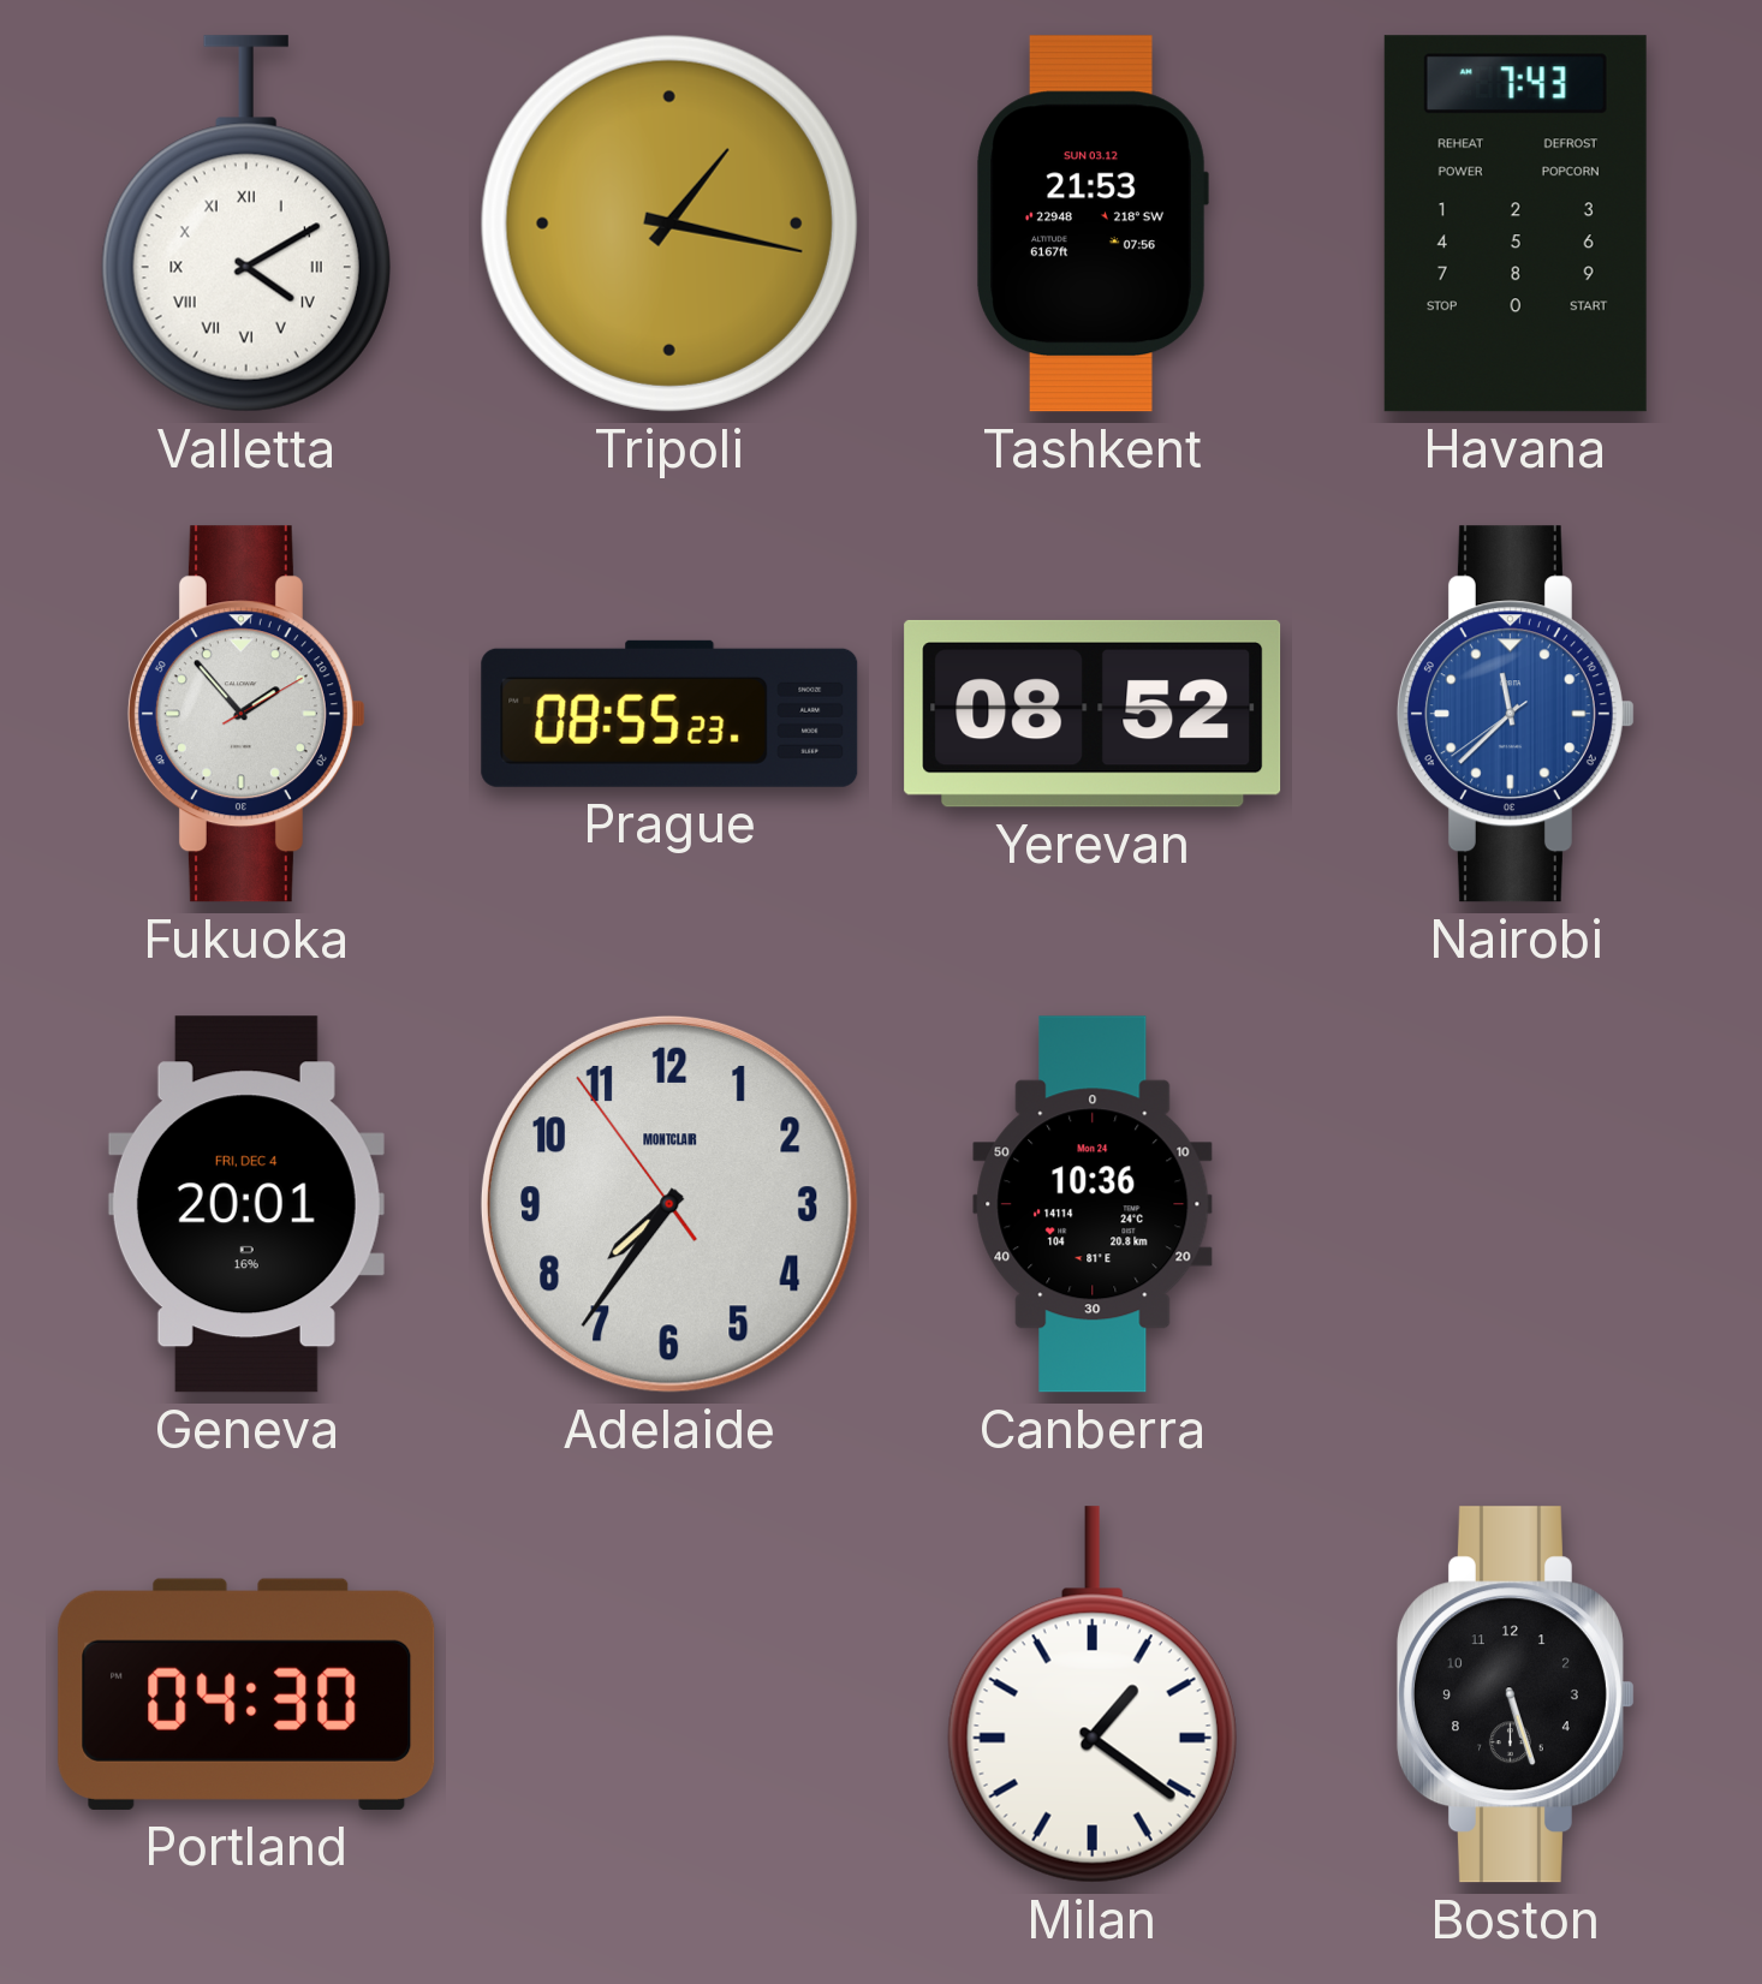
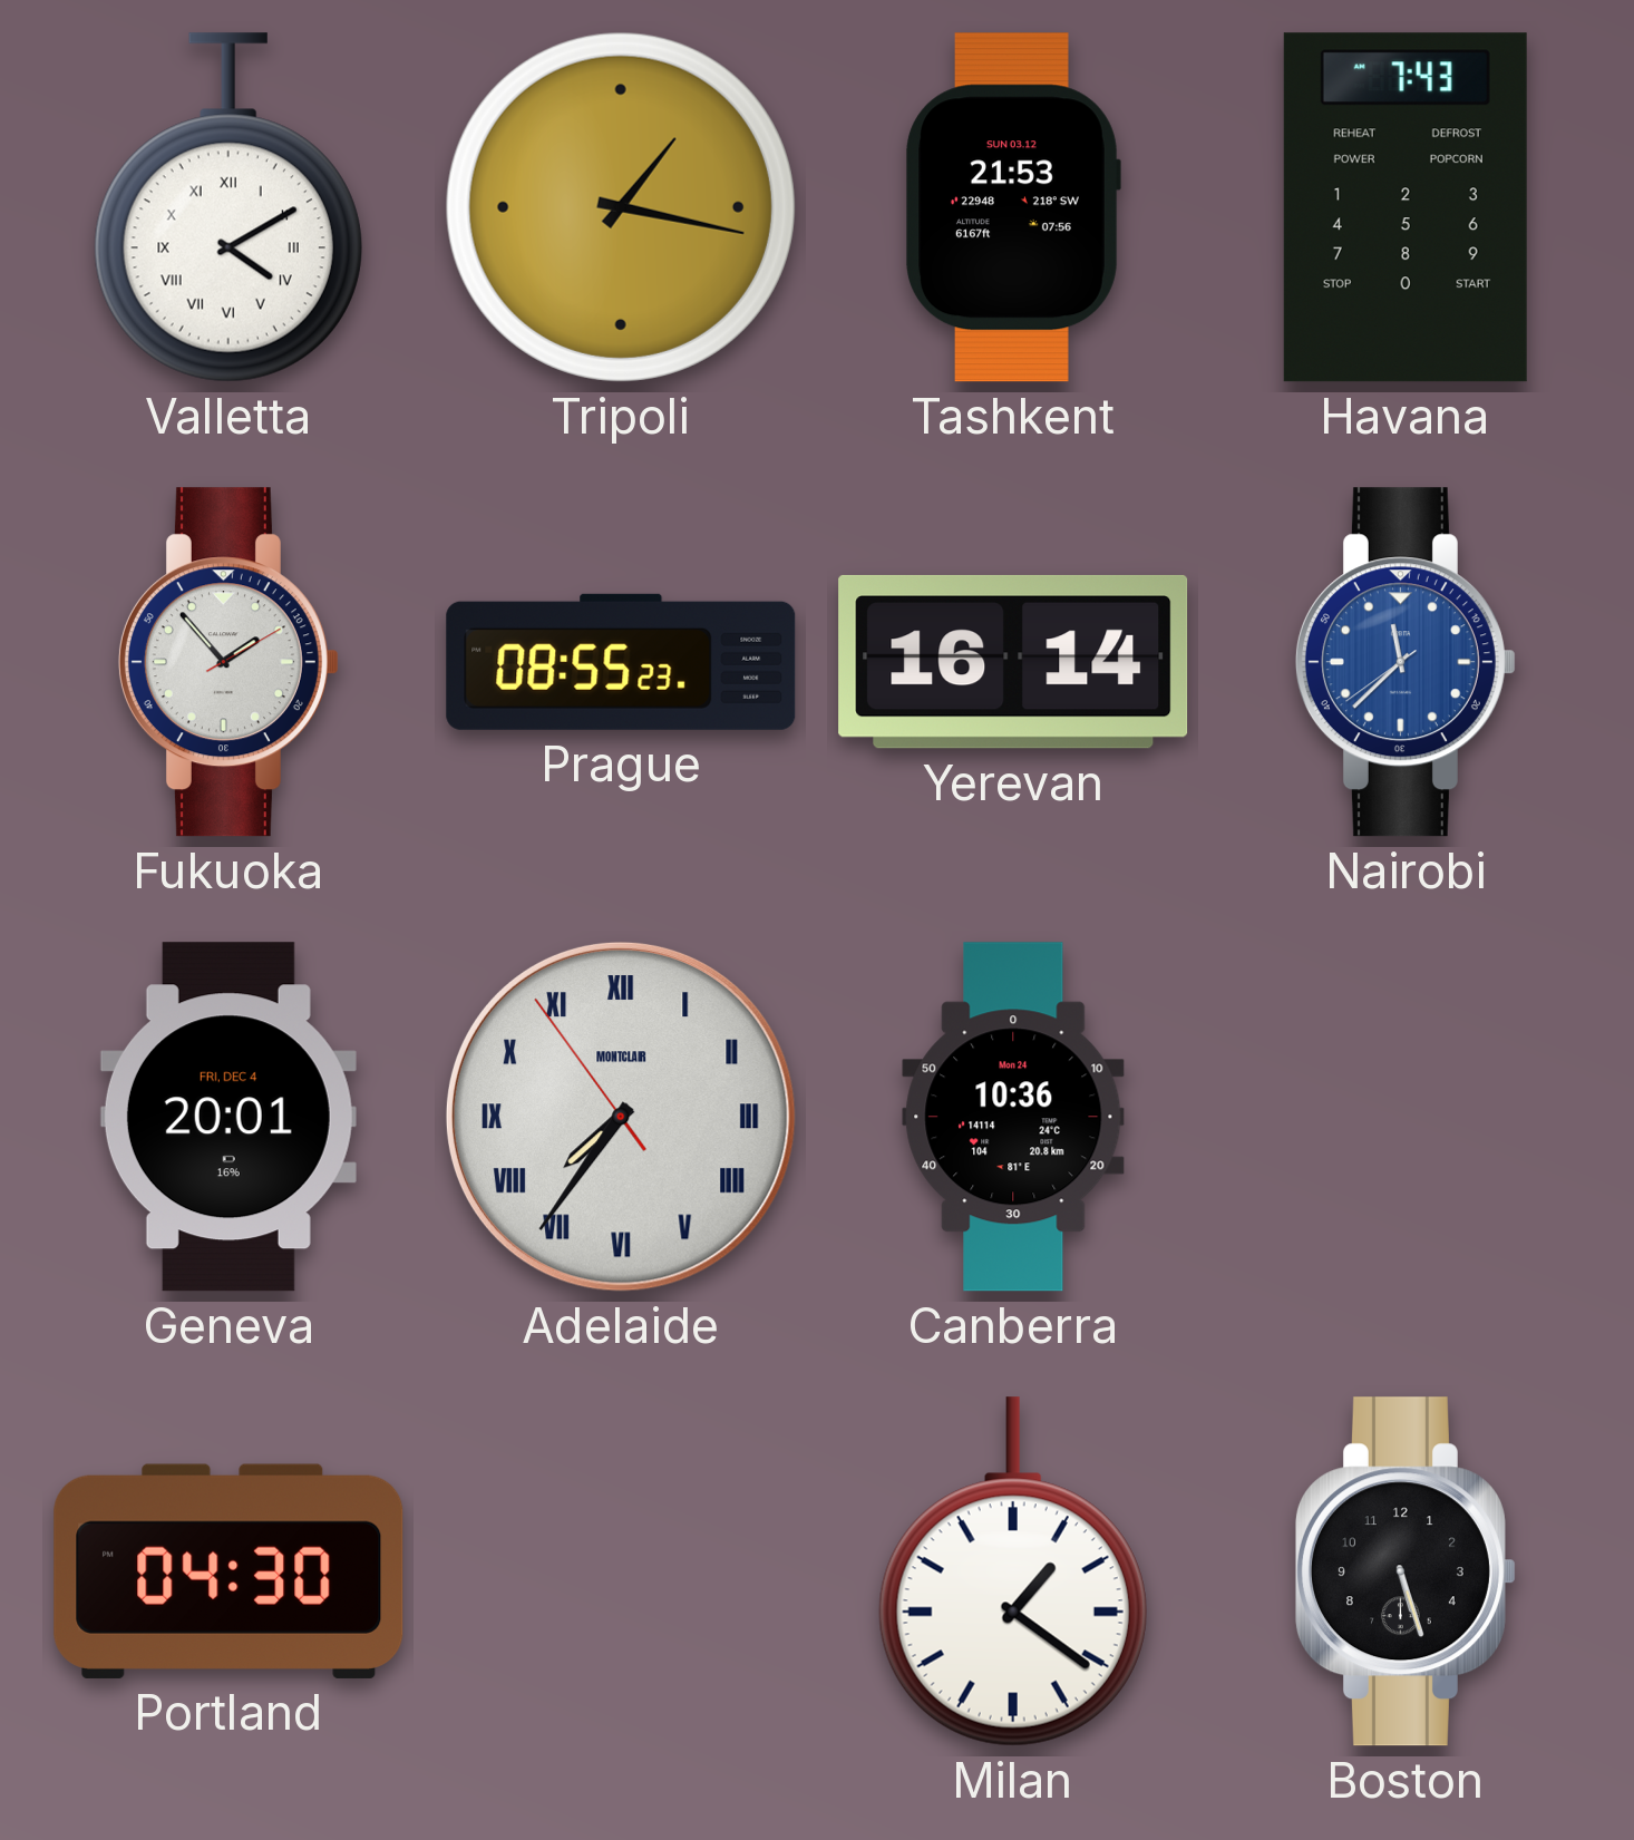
Yerevan: 08:52 -> 16:14 (1013, 662)
Adelaide numerals: Arabic -> Roman (621, 1117)
